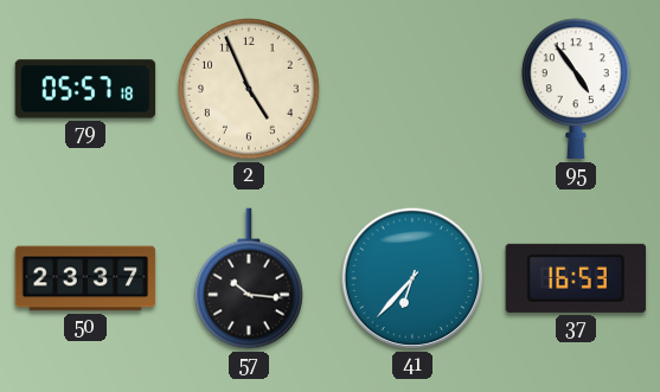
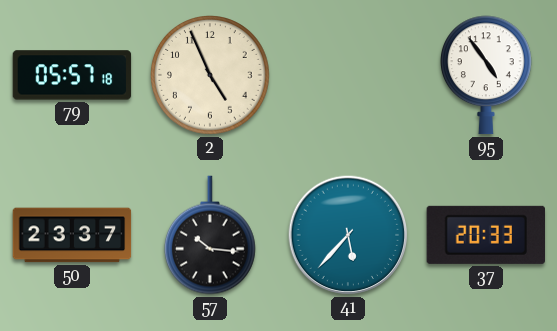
41: 6:37 -> 5:37 (348, 235)
37: 16:53 -> 20:33 (485, 235)
